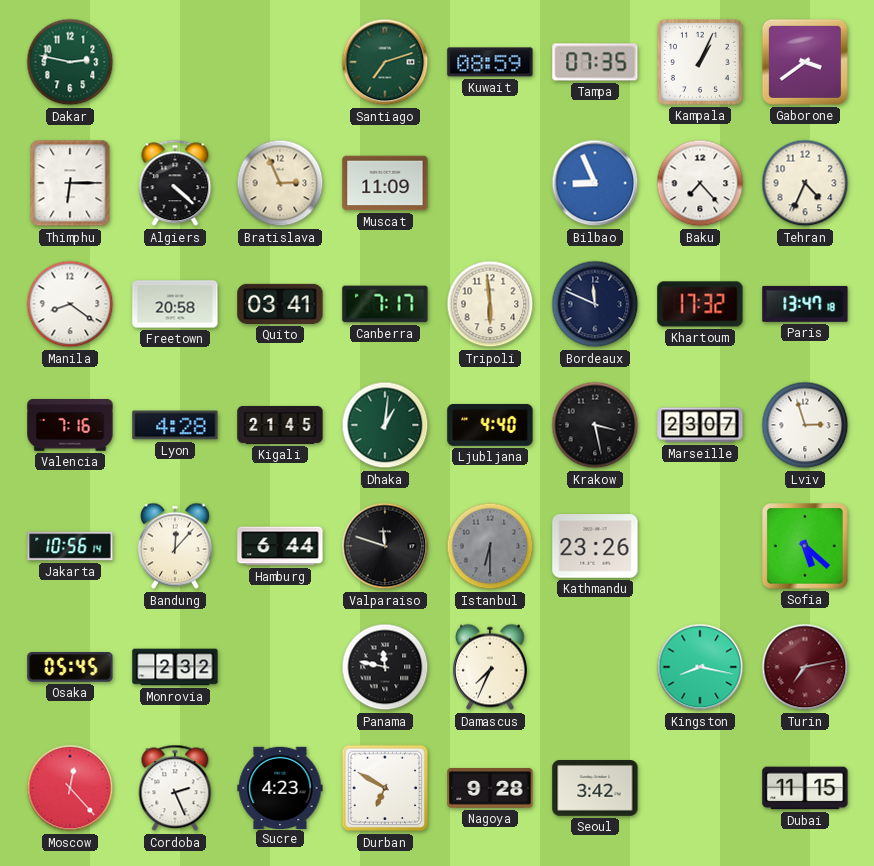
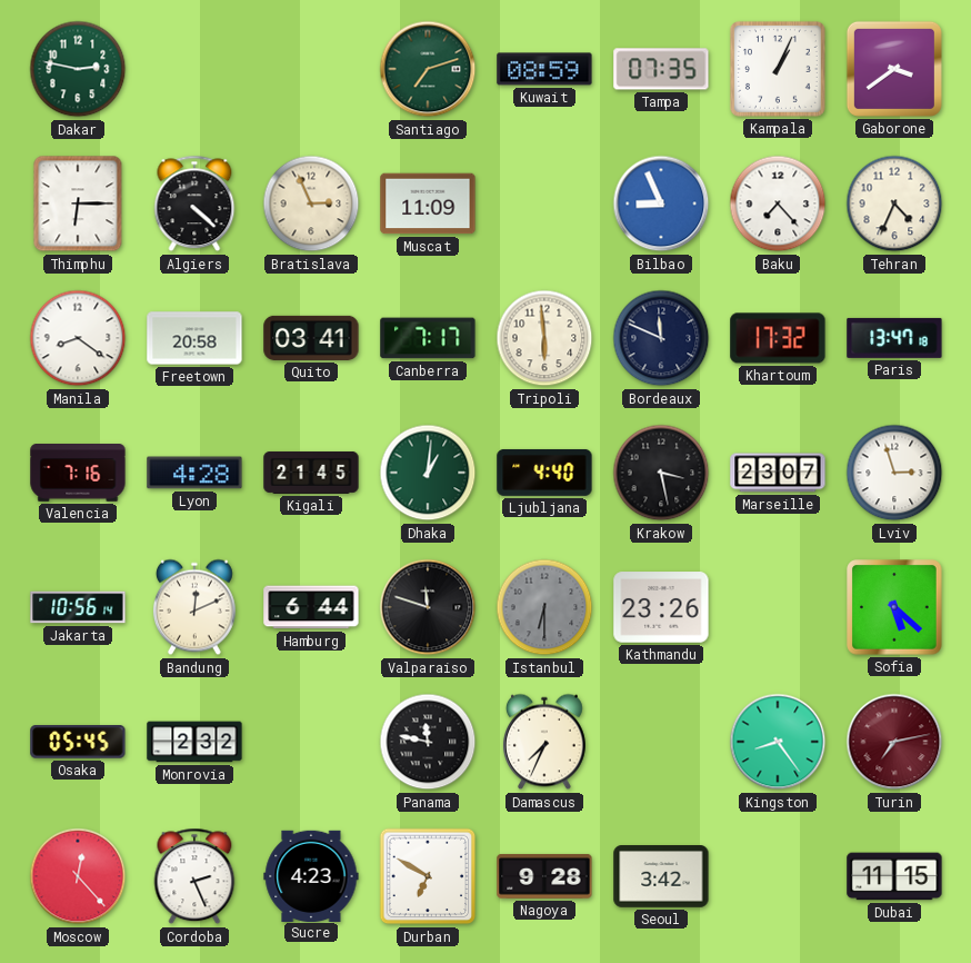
Bandung: 12:07 -> 12:11 (194, 607)
Kingston: 8:17 -> 8:24 (778, 742)
